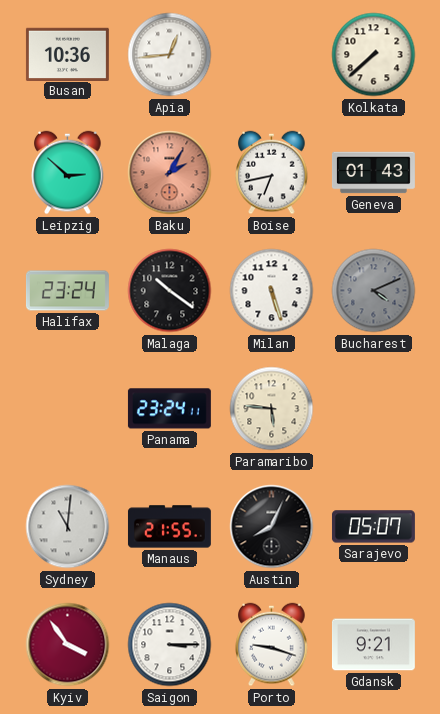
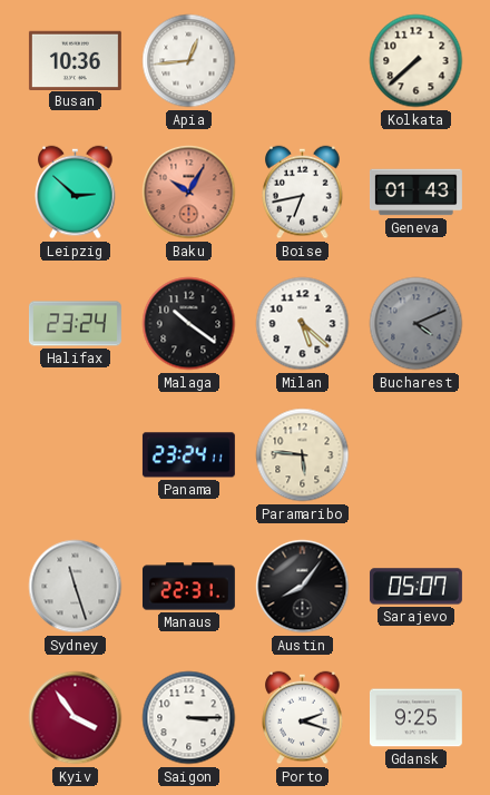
Baku: 2:05 -> 10:05 (189, 193)
Milan: 5:27 -> 5:22 (303, 324)
Sydney: 11:01 -> 11:27 (76, 587)
Manaus: 21:55 -> 22:31 (188, 587)
Austin: 8:04 -> 8:06 (303, 587)
Porto: 9:18 -> 2:18 (303, 718)
Gdansk: 9:21 -> 9:25 (415, 718)
